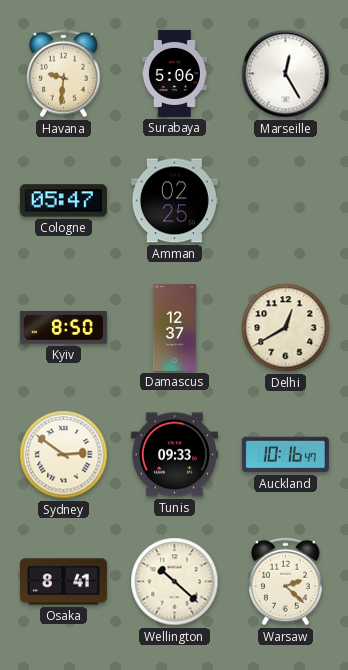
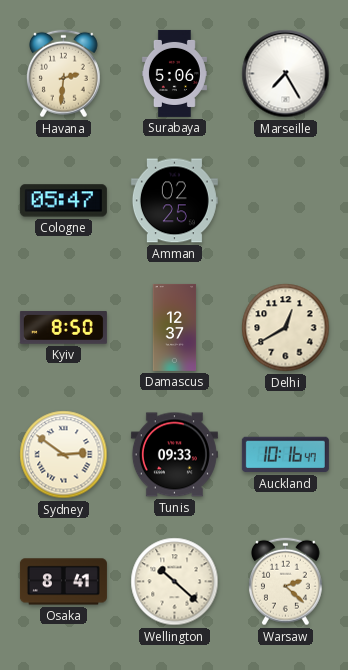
Havana: 9:31 -> 2:31 (63, 74)
Marseille: 12:25 -> 7:25 (286, 74)
